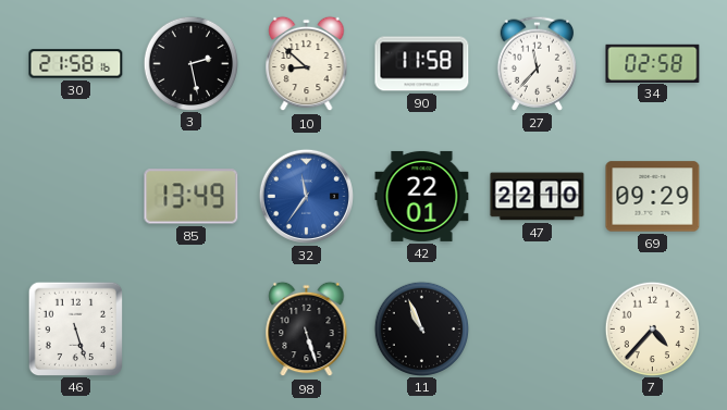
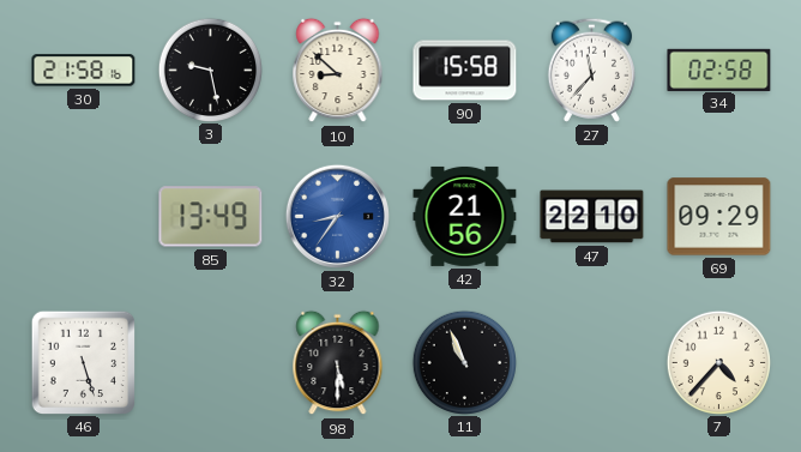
3: 2:28 -> 9:28 (210, 70)
90: 11:58 -> 15:58 (465, 71)
32: 11:36 -> 8:36 (337, 216)
42: 22:01 -> 21:56 (465, 216)
98: 5:27 -> 5:30 (338, 363)
